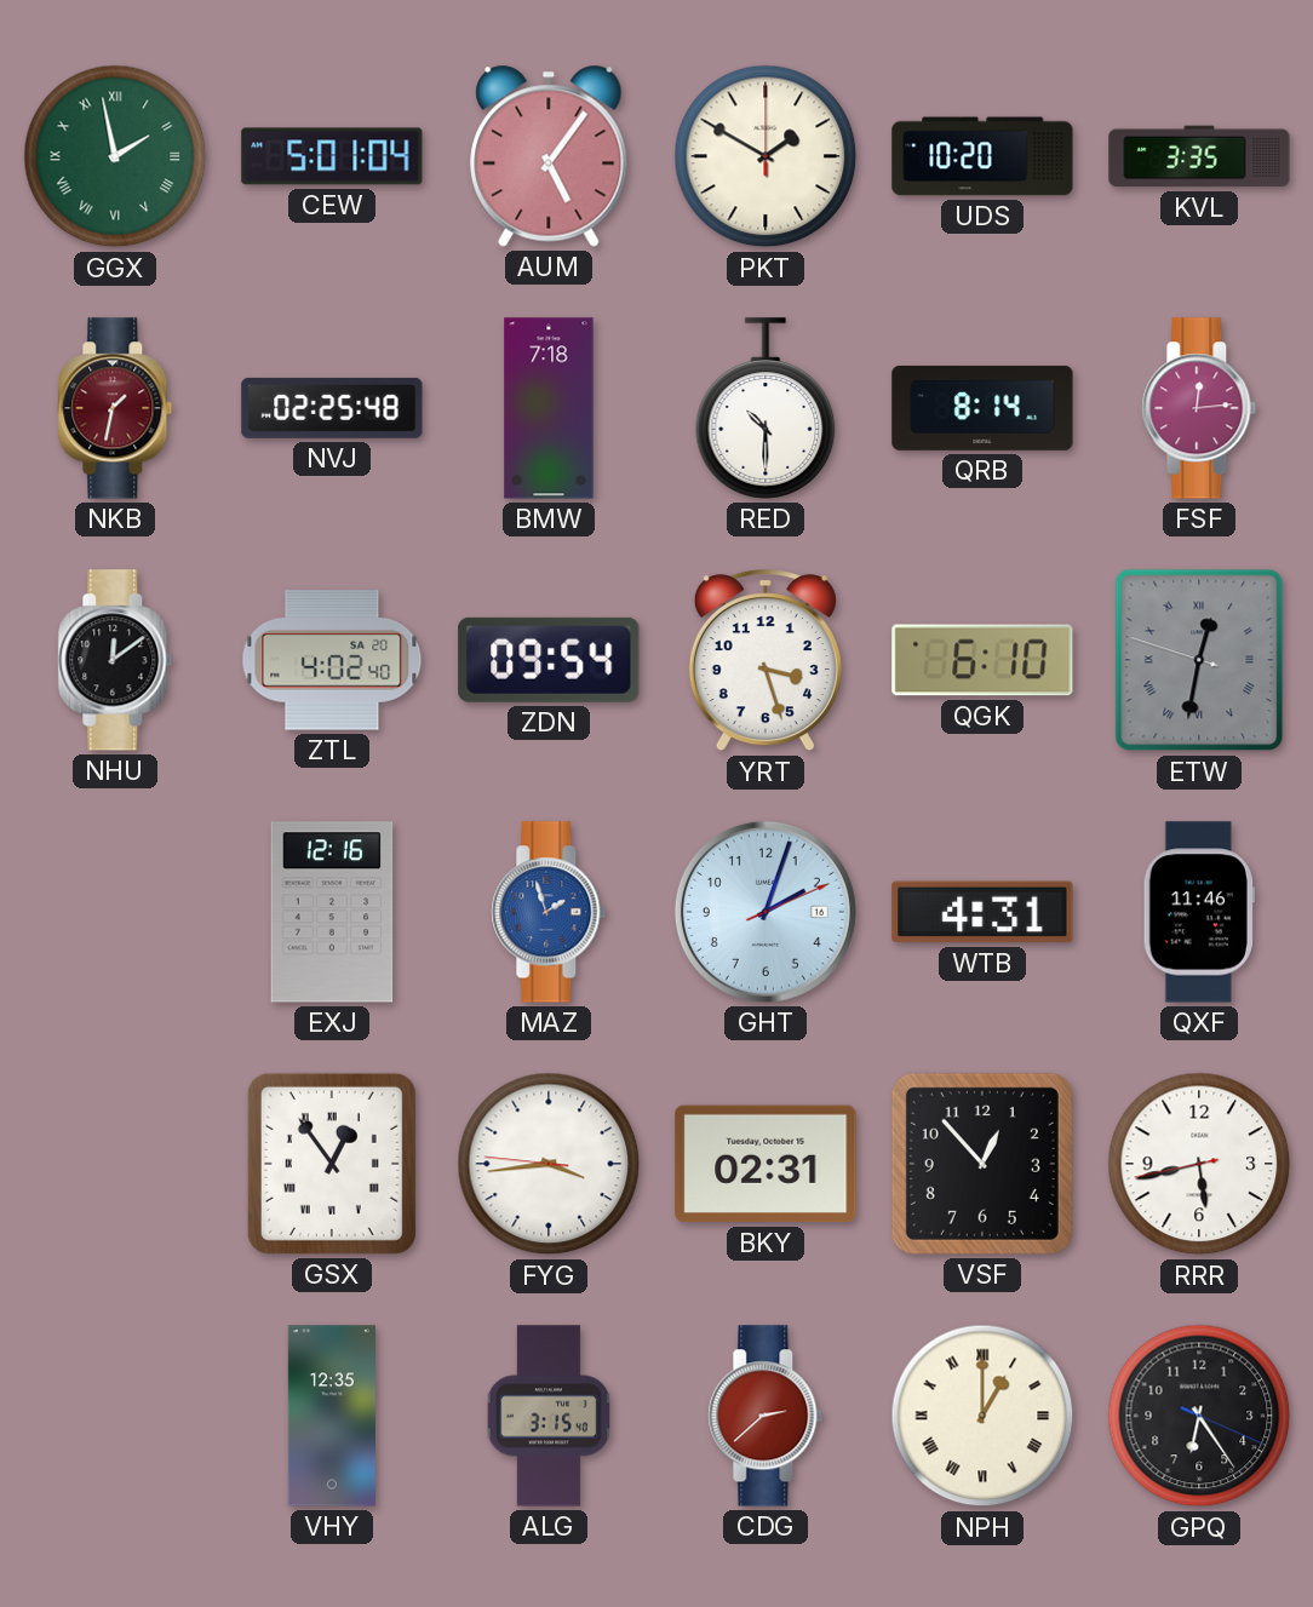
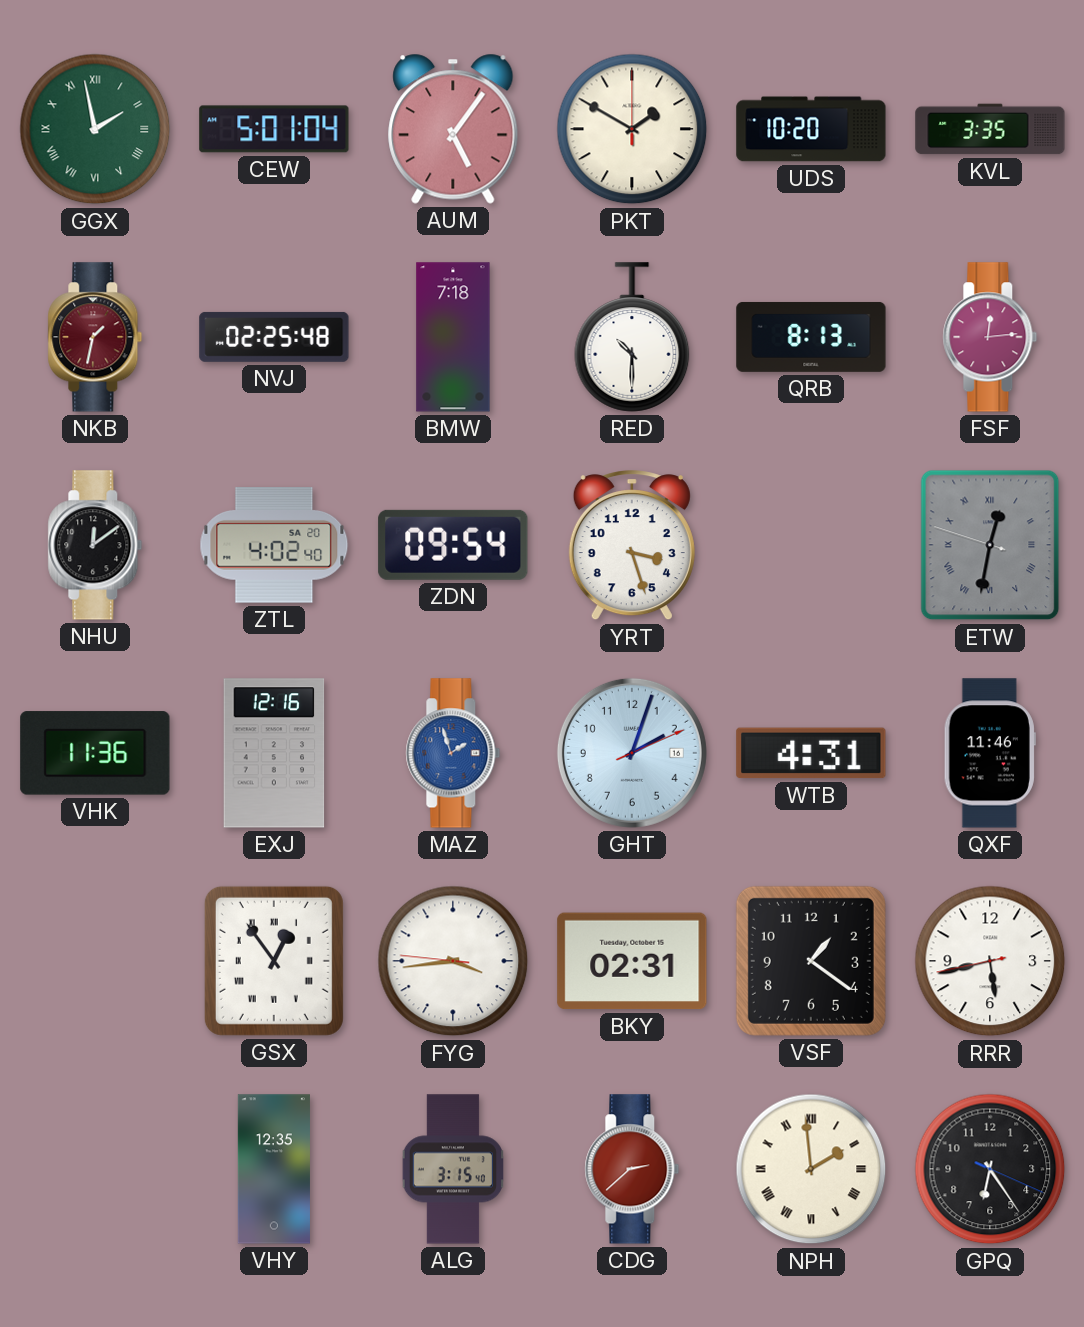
QRB: 8:14 -> 8:13 (811, 337)
QGK: 6:10 -> none (982, 660)
VHK: none -> 11:36 (95, 753)
VSF: 12:53 -> 1:21 (811, 961)
NPH: 1:00 -> 1:59 (811, 1169)
